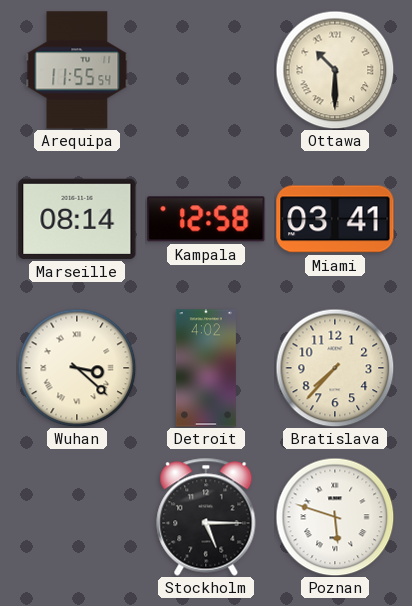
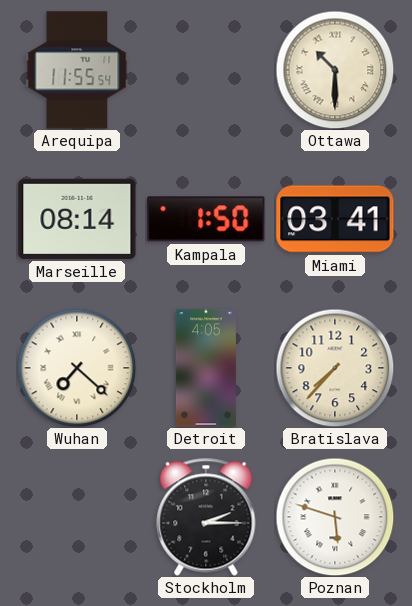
Kampala: 12:58 -> 1:50 (206, 219)
Wuhan: 3:22 -> 7:22 (77, 368)
Detroit: 4:02 -> 4:05 (206, 368)
Stockholm: 5:15 -> 2:15 (206, 517)
